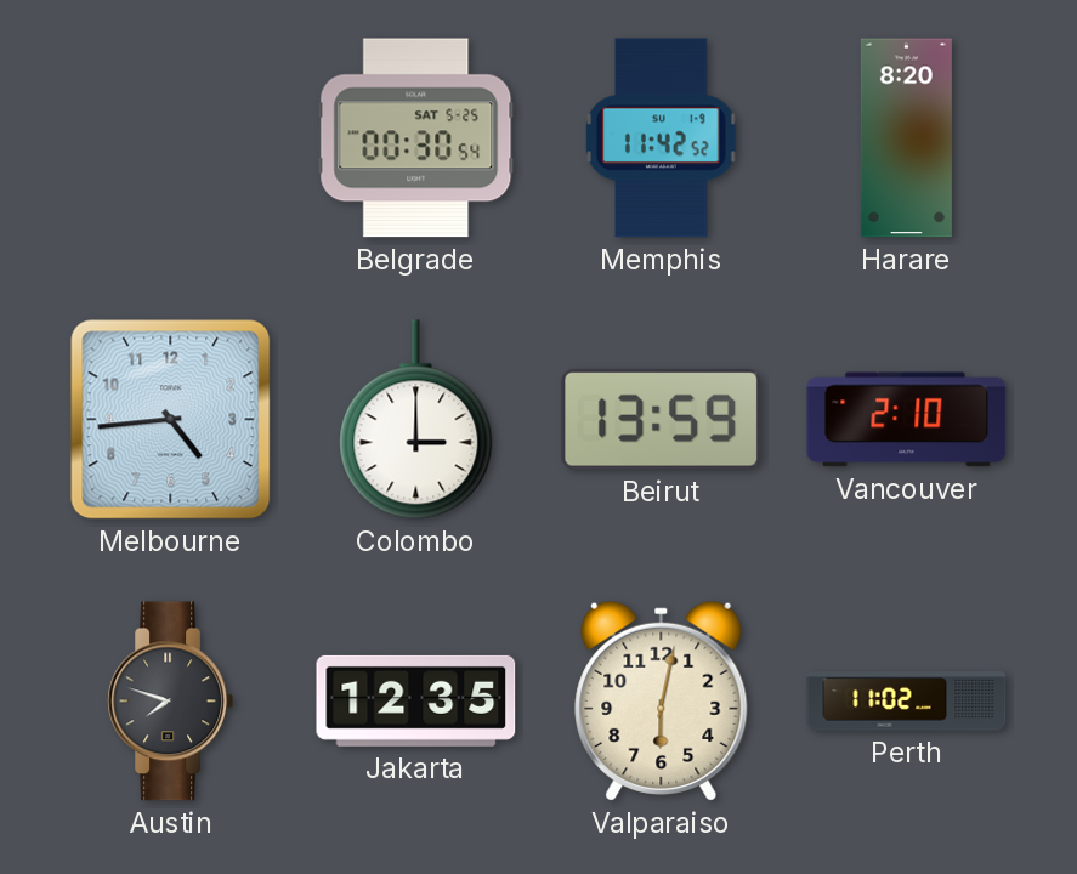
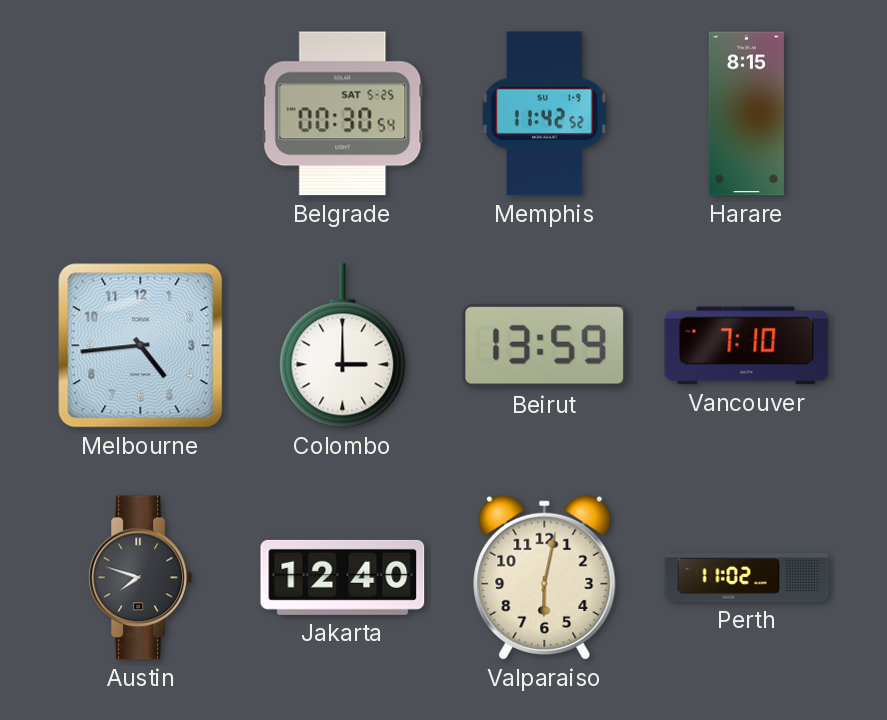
Harare: 8:20 -> 8:15 (746, 114)
Vancouver: 2:10 -> 7:10 (747, 346)
Jakarta: 12:35 -> 12:40 (343, 577)
